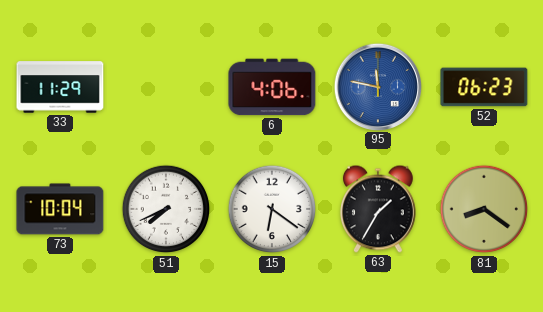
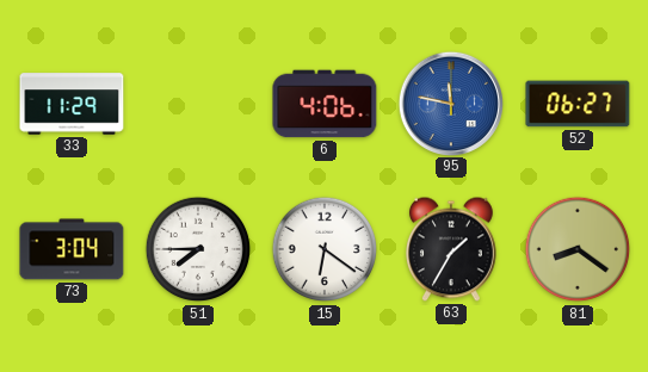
52: 06:23 -> 06:27 (578, 104)
73: 10:04 -> 3:04 (72, 249)
51: 7:41 -> 7:45 (198, 249)
